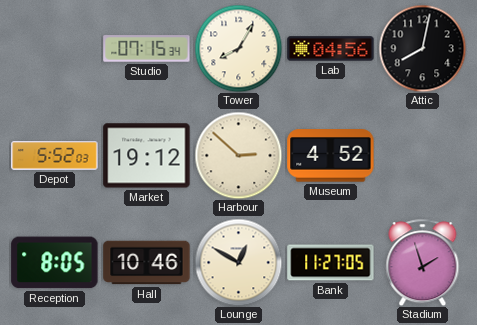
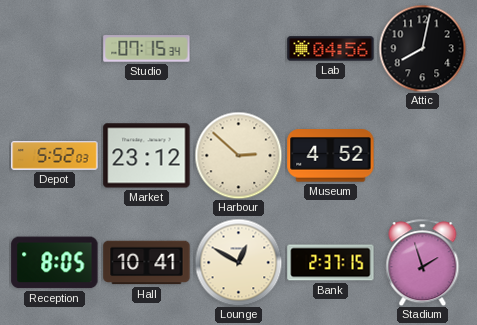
Tower: 8:05 -> none (238, 48)
Market: 19:12 -> 23:12 (147, 156)
Hall: 10:46 -> 10:41 (147, 263)
Bank: 11:27 -> 2:37 (331, 263)
